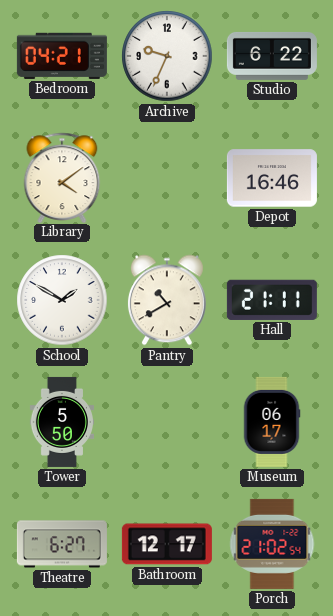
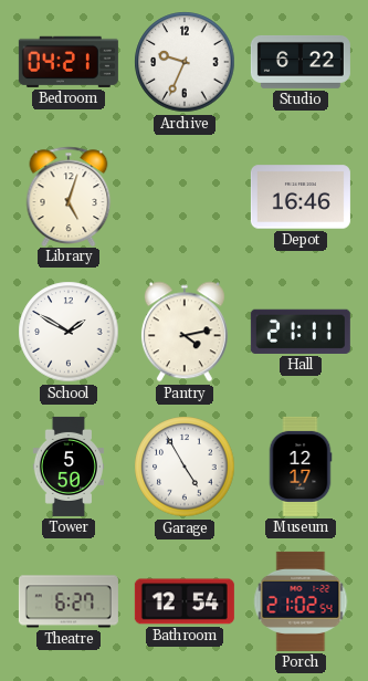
Library: 4:09 -> 5:03 (69, 196)
Pantry: 10:40 -> 4:13 (185, 332)
Garage: none -> 4:55 (185, 467)
Museum: 06:17 -> 12:17 (301, 467)
Bathroom: 12:17 -> 12:54 (185, 601)
